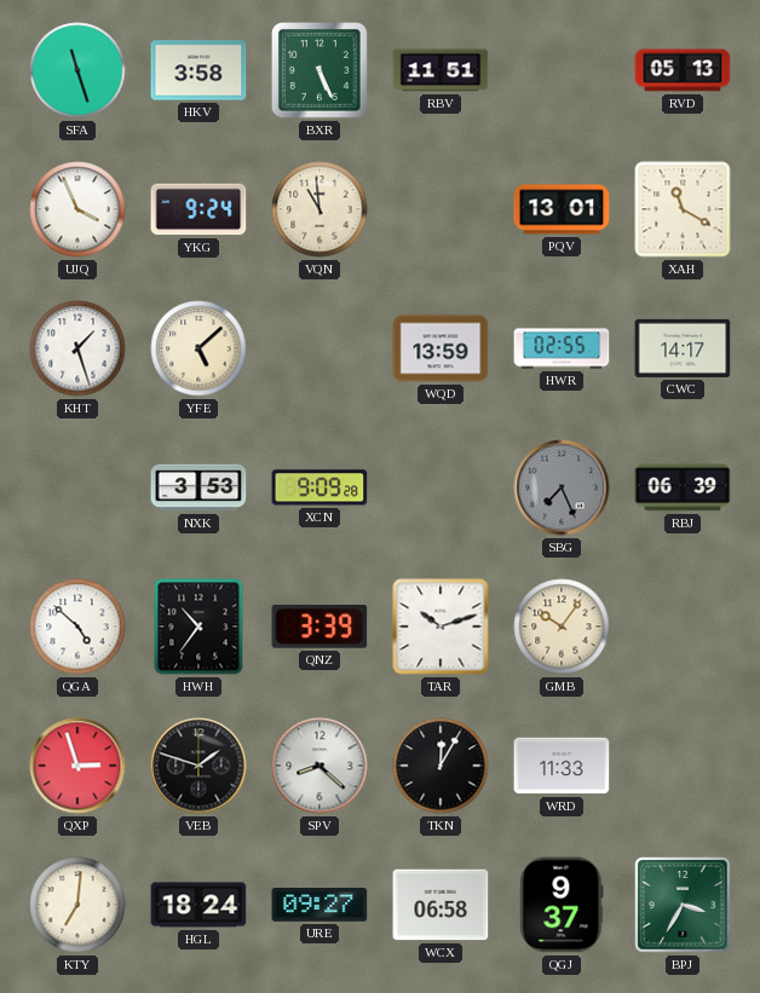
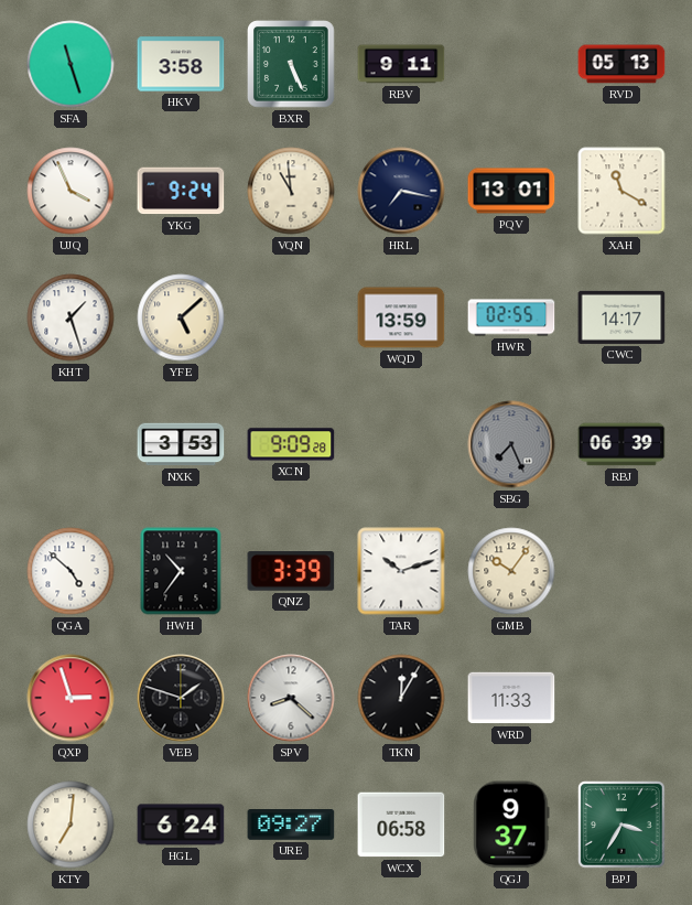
RBV: 11:51 -> 9:11 (401, 64)
HRL: none -> 7:17 (401, 191)
HGL: 18:24 -> 6:24 (181, 825)
